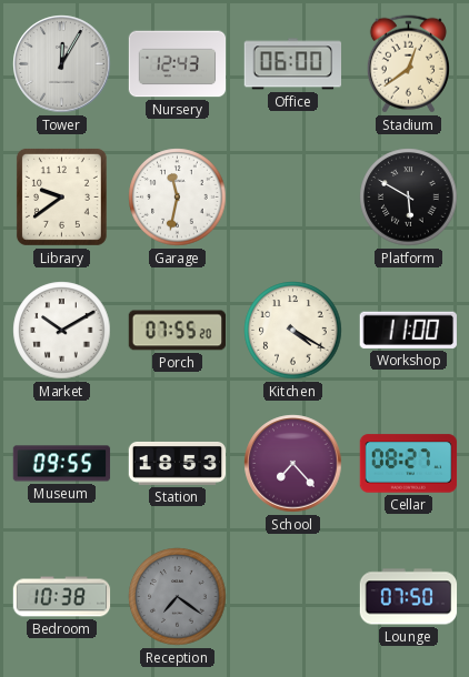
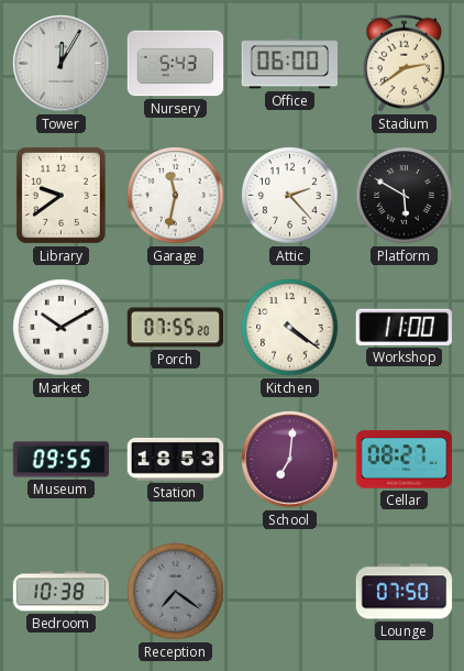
Nursery: 12:43 -> 5:43 (176, 64)
Stadium: 12:39 -> 2:39 (404, 64)
Attic: none -> 2:23 (290, 196)
Kitchen: 4:20 -> 4:21 (290, 328)
School: 7:23 -> 7:01 (290, 460)
